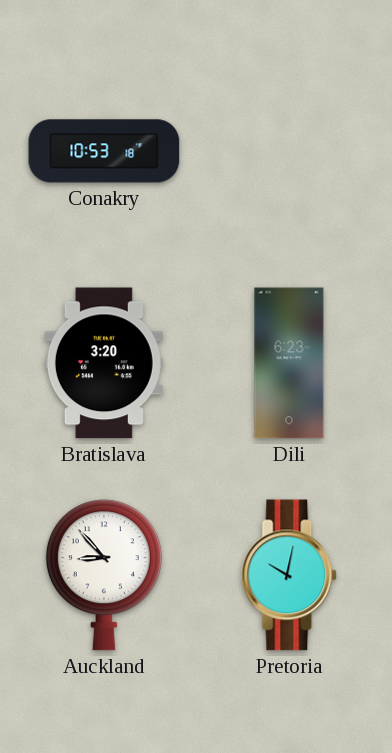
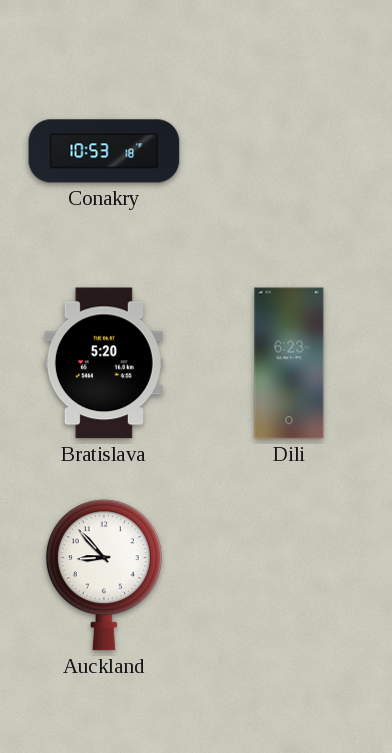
Bratislava: 3:20 -> 5:20 (104, 363)
Pretoria: 10:02 -> none (290, 575)
